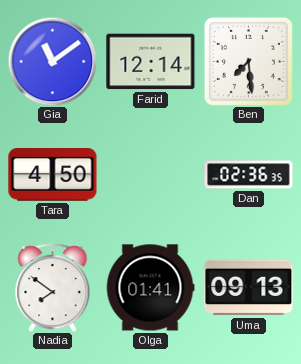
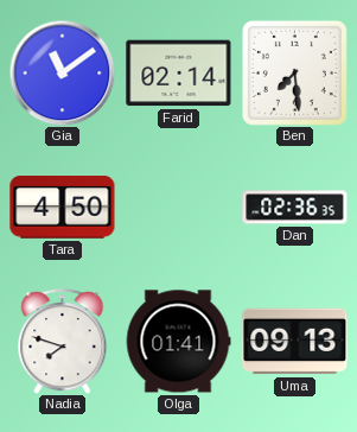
Farid: 12:14 -> 02:14 (179, 74)
Nadia: 7:51 -> 7:48 (63, 342)
